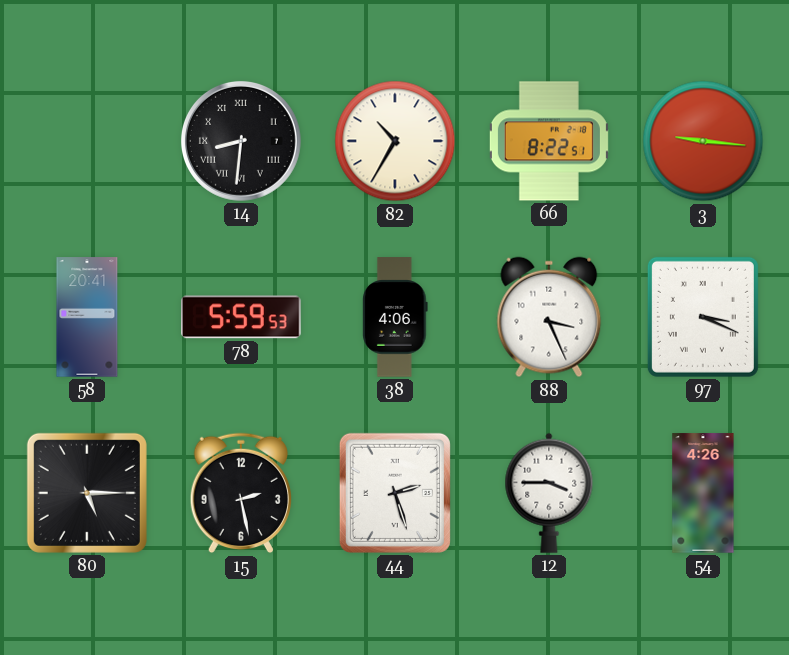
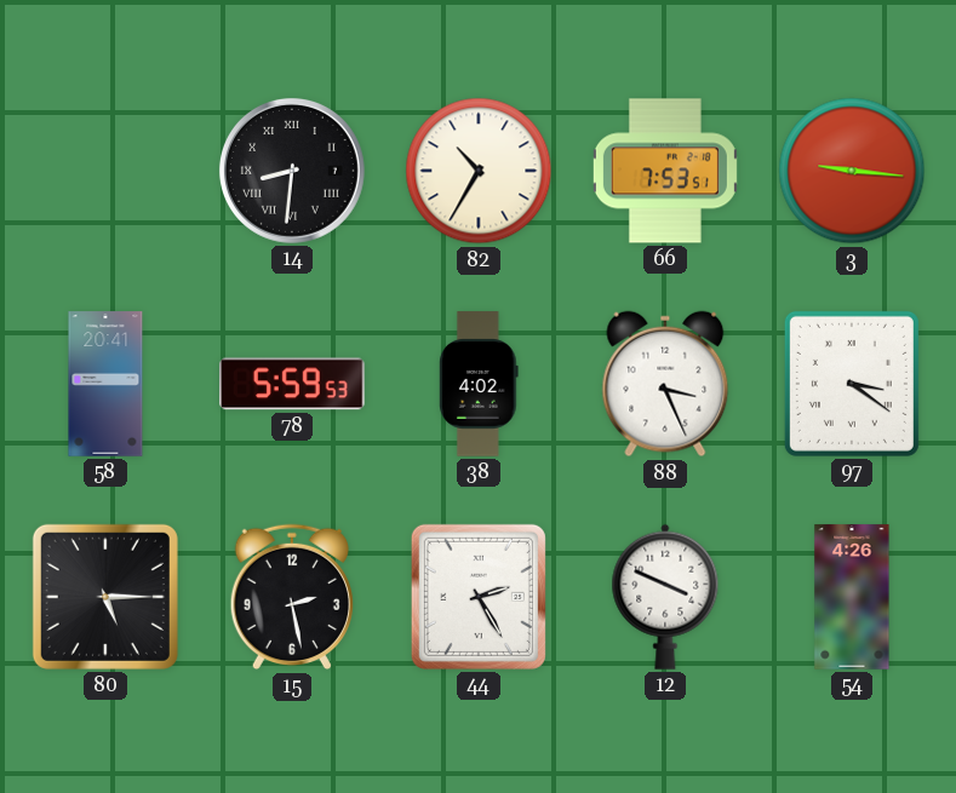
66: 8:22 -> 7:53 (665, 171)
38: 4:06 -> 4:02 (480, 384)
97: 3:19 -> 3:21 (852, 384)
44: 2:27 -> 2:25 (479, 597)
12: 3:45 -> 3:49 (665, 597)
